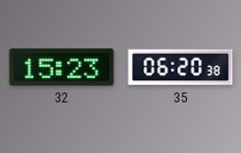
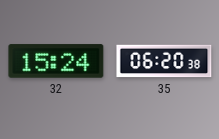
32: 15:23 -> 15:24 (56, 61)
